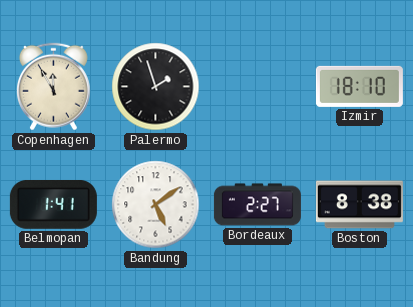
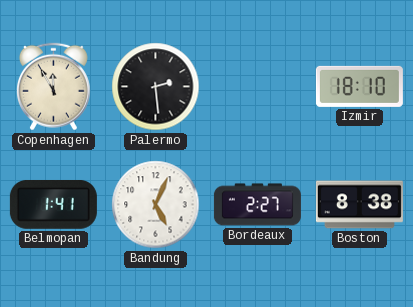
Palermo: 1:57 -> 2:29 (156, 87)
Bandung: 5:09 -> 5:04 (156, 205)
